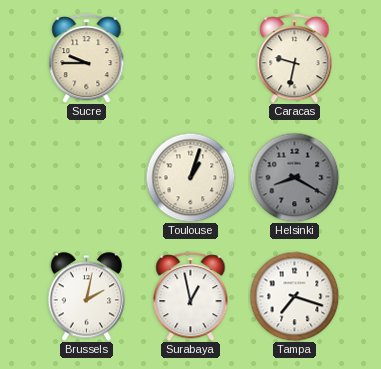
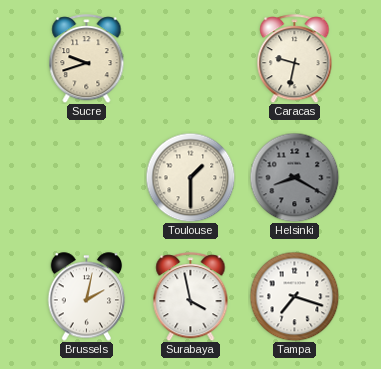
Sucre: 9:45 -> 9:42 (87, 59)
Toulouse: 1:03 -> 1:30 (190, 177)
Surabaya: 12:58 -> 3:58 (191, 297)
